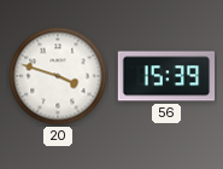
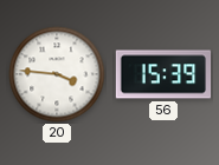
20: 3:48 -> 3:46 (57, 74)
